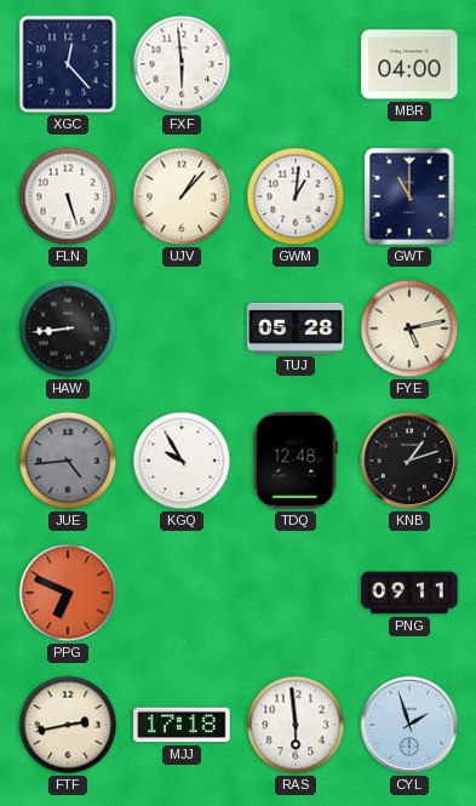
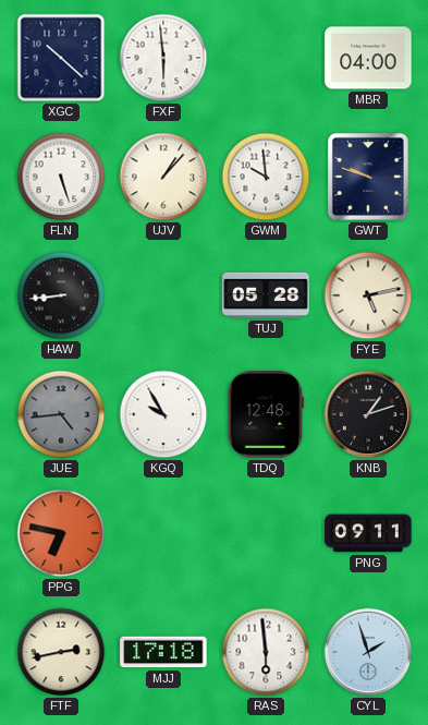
XGC: 12:23 -> 10:22 (61, 58)
GWM: 1:01 -> 9:59 (266, 177)
GWT: 11:00 -> 9:48 (368, 177)
PPG: 6:49 -> 6:47 (61, 533)
